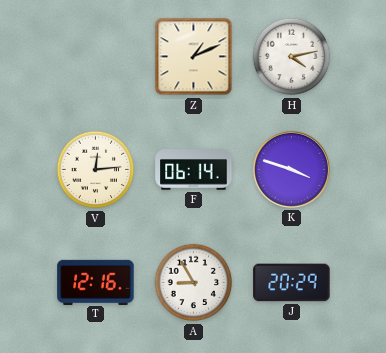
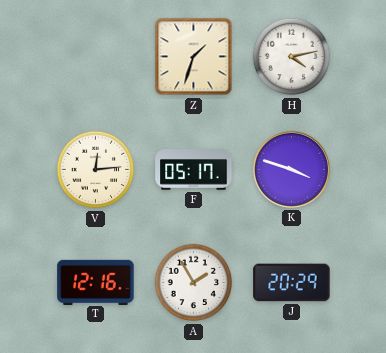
Z: 1:11 -> 1:33 (194, 57)
F: 06:14 -> 05:17 (194, 170)
A: 8:55 -> 1:55 (194, 283)
